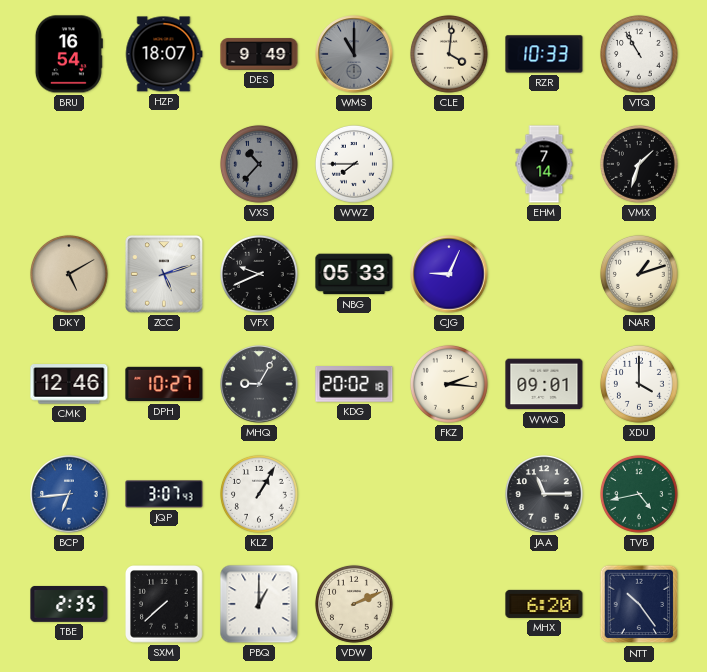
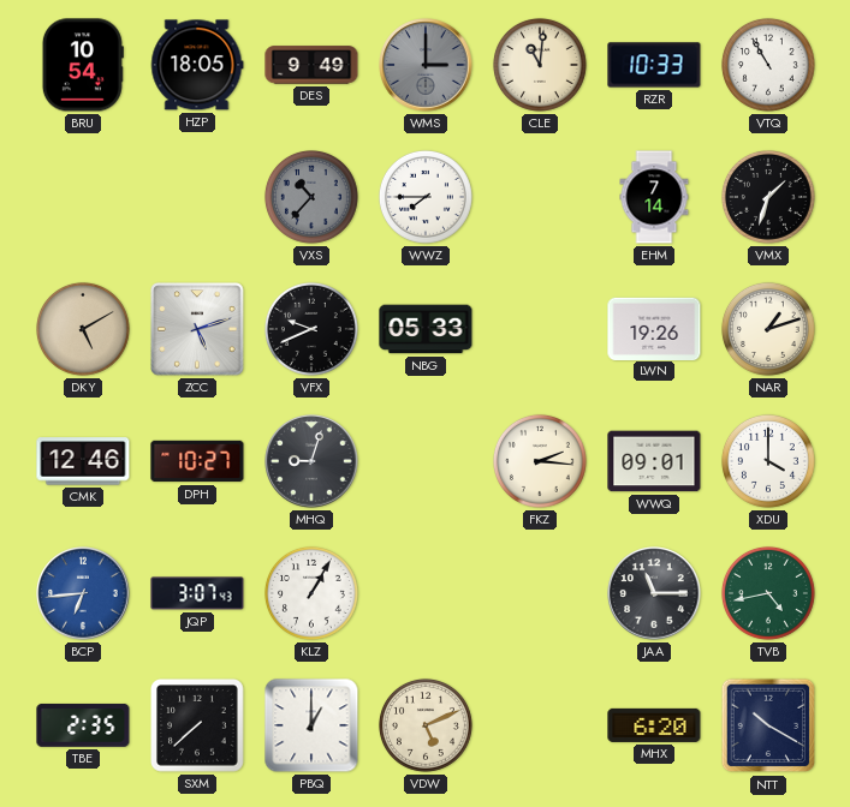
BRU: 16:54 -> 10:54 (83, 65)
HZP: 18:07 -> 18:05 (197, 65)
WMS: 11:00 -> 3:00 (426, 65)
CLE: 4:01 -> 11:01 (540, 65)
CJG: 9:04 -> none (449, 274)
LWN: none -> 19:26 (654, 328)
MHQ: 9:05 -> 9:03 (311, 461)
KDG: 20:02 -> none (354, 385)
VDW: 2:11 -> 5:11 (426, 725)
NTT: 10:24 -> 10:20 (768, 725)
